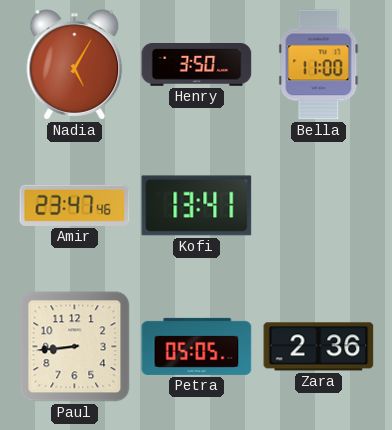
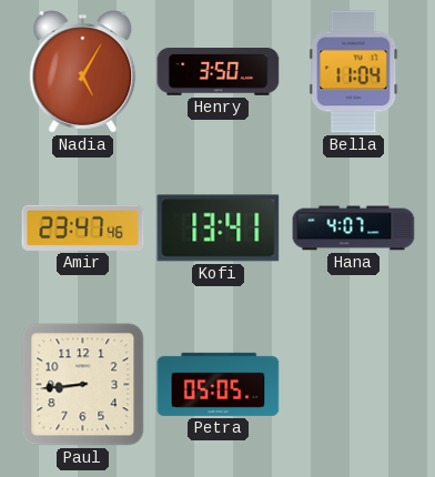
Bella: 11:00 -> 11:04 (354, 72)
Hana: none -> 4:07 (354, 229)
Zara: 2:36 -> none (319, 347)
